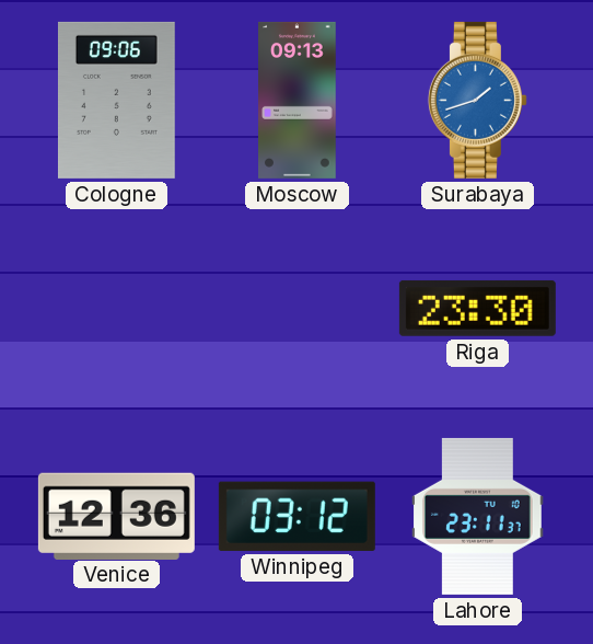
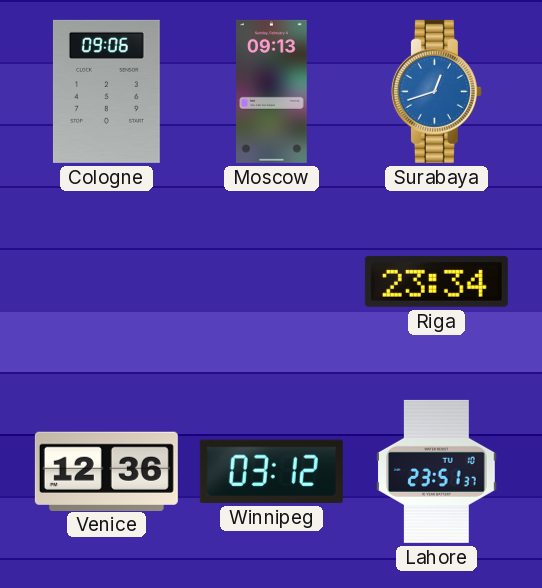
Surabaya: 1:42 -> 12:42 (436, 91)
Riga: 23:30 -> 23:34 (436, 281)
Lahore: 23:11 -> 23:51 (437, 471)
